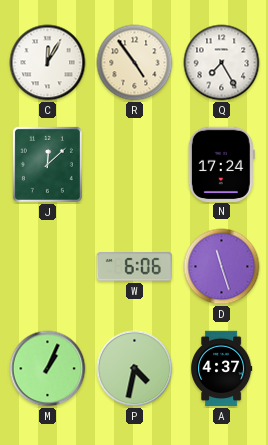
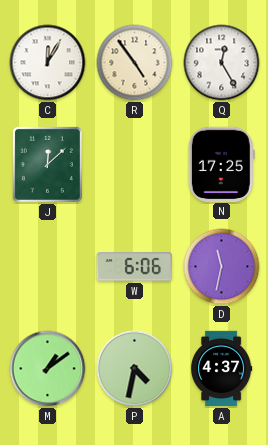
Q: 7:25 -> 12:25 (222, 63)
N: 17:24 -> 17:25 (221, 164)
D: 11:27 -> 11:32 (222, 267)
M: 1:04 -> 1:09 (48, 369)
